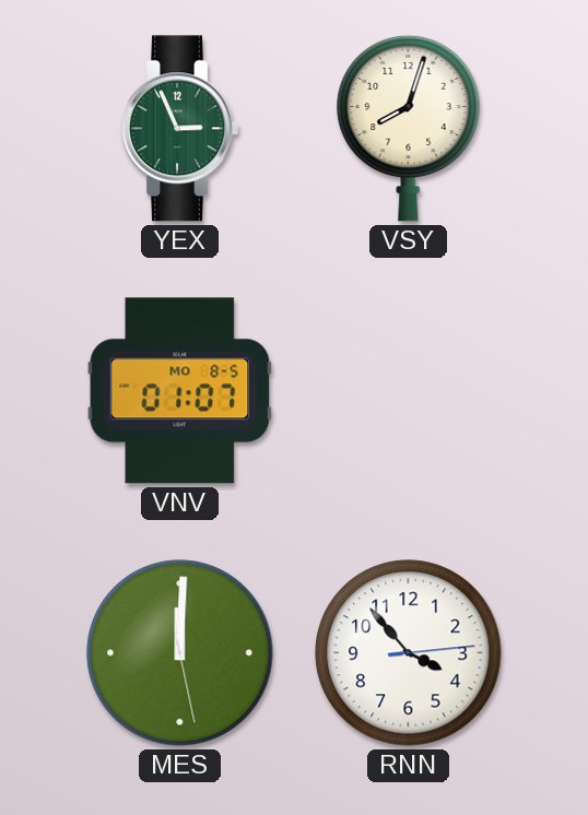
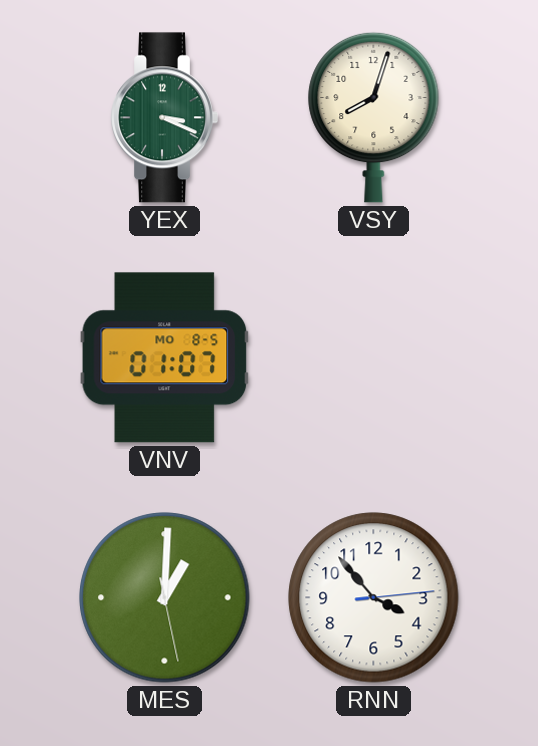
YEX: 2:56 -> 3:19 (164, 118)
MES: 12:00 -> 1:00 (165, 598)
